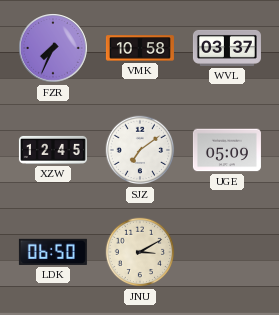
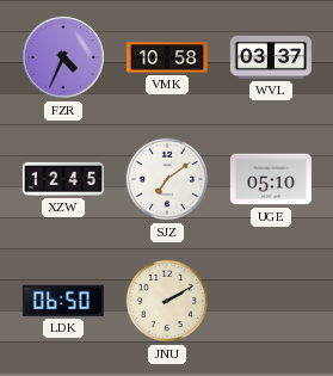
FZR: 7:34 -> 4:34 (63, 57)
UGE: 05:09 -> 05:10 (271, 179)
JNU: 3:10 -> 2:10 (167, 301)
